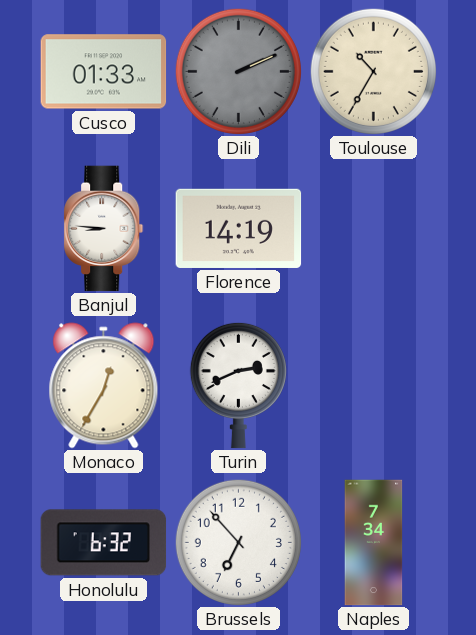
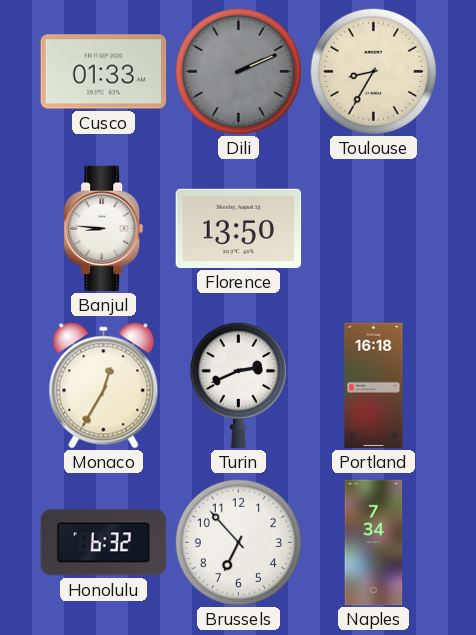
Toulouse: 10:35 -> 8:35 (373, 71)
Florence: 14:19 -> 13:50 (239, 228)
Portland: none -> 16:18 (374, 386)
